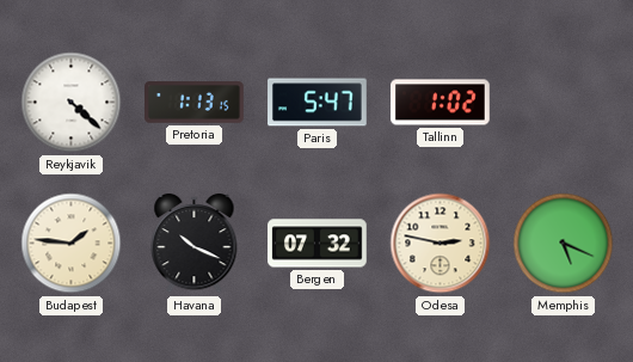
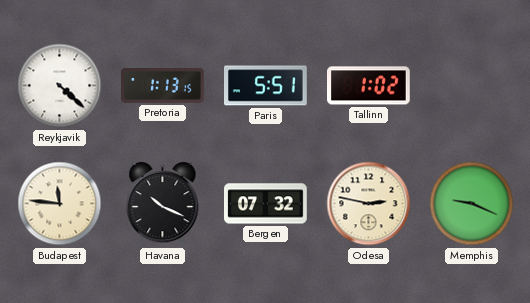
Paris: 5:47 -> 5:51 (266, 86)
Budapest: 1:46 -> 11:46 (60, 204)
Memphis: 5:19 -> 9:19 (472, 204)
